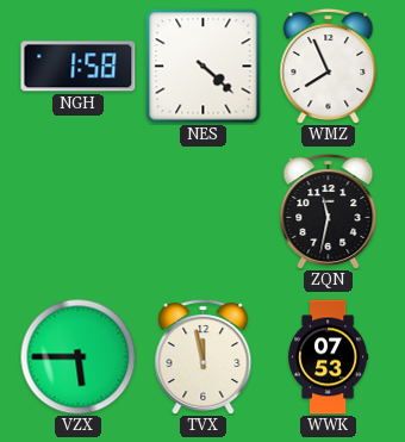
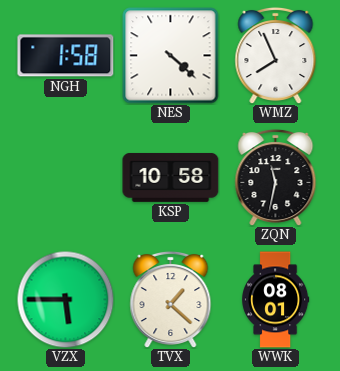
KSP: none -> 10:58 (171, 177)
TVX: 11:58 -> 1:22 (171, 299)
WWK: 07:53 -> 08:01 (276, 300)
